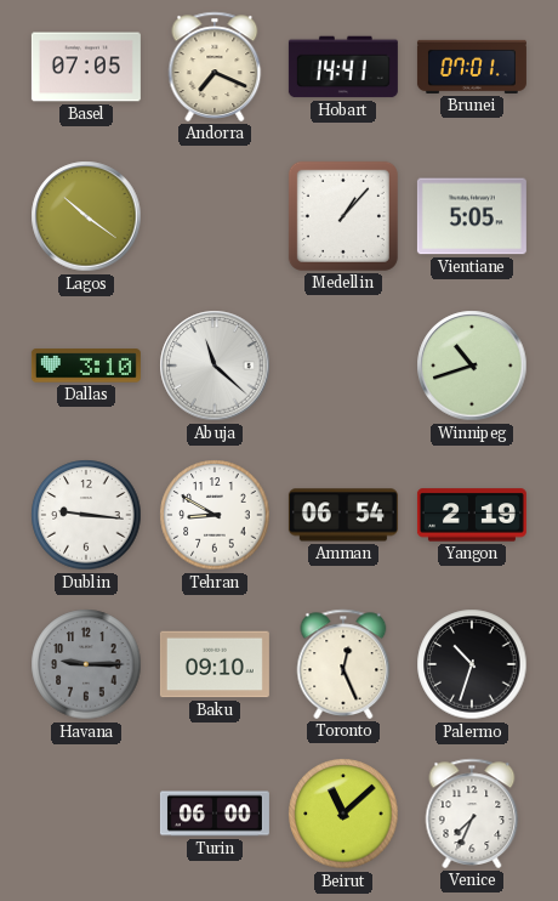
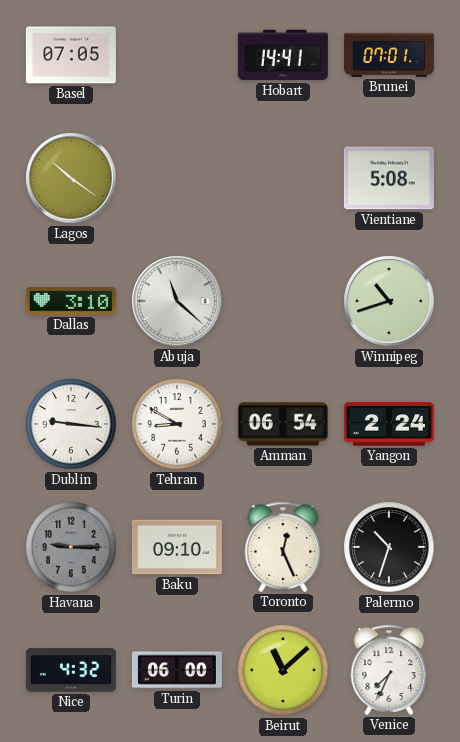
Andorra: 7:19 -> none (215, 67)
Medellin: 1:07 -> none (343, 216)
Vientiane: 5:05 -> 5:08 (389, 178)
Yangon: 2:19 -> 2:24 (389, 424)
Nice: none -> 4:32 (71, 671)
